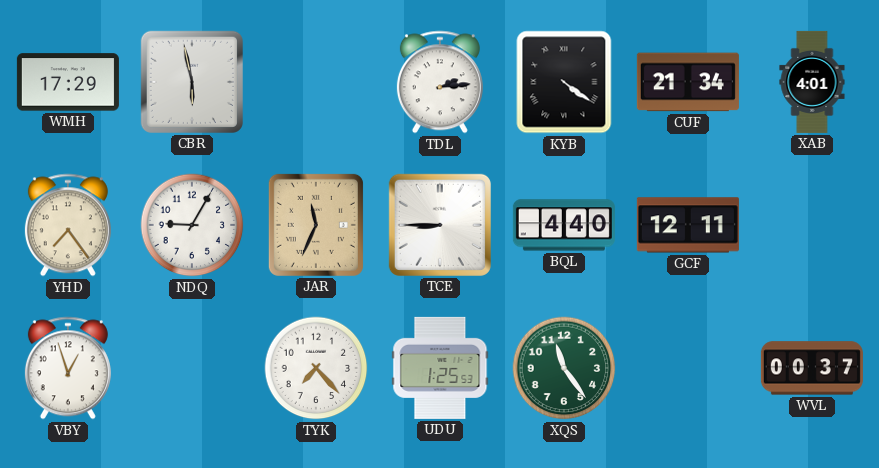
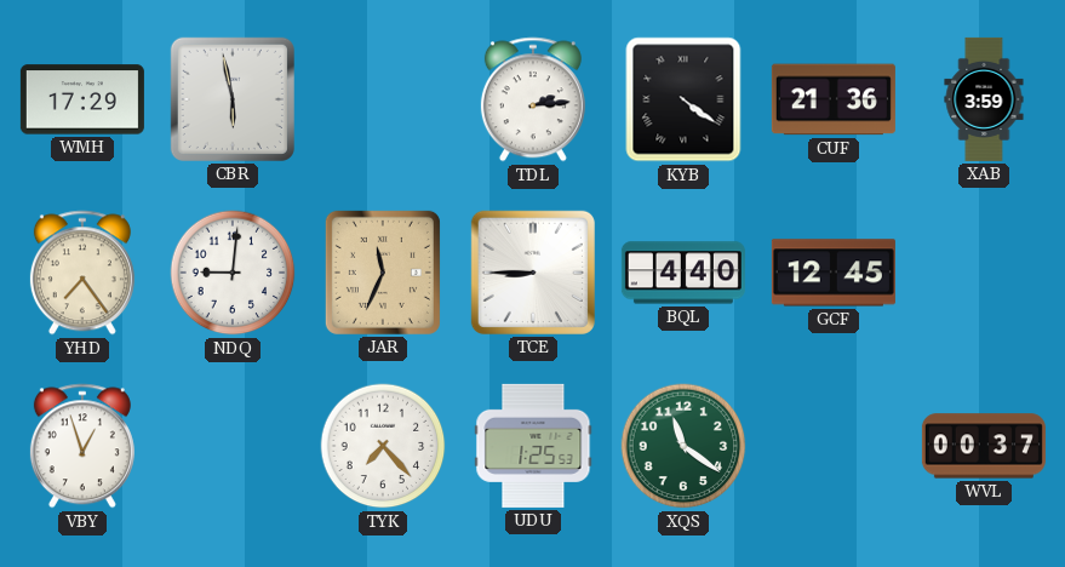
CUF: 21:34 -> 21:36 (834, 99)
XAB: 4:01 -> 3:59 (984, 99)
NDQ: 9:05 -> 9:01 (233, 273)
GCF: 12:11 -> 12:45 (834, 273)
XQS: 11:24 -> 11:21 (683, 446)
